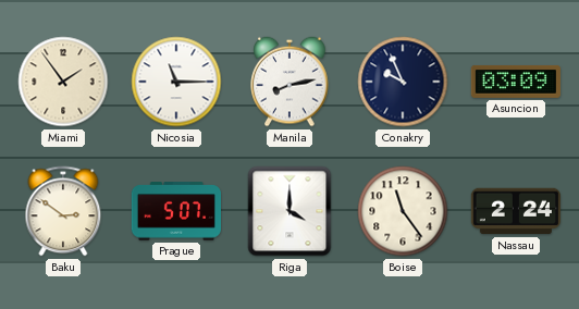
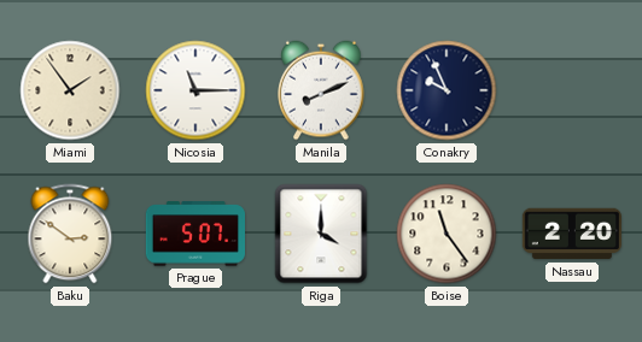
Manila: 8:13 -> 8:11 (321, 90)
Asuncion: 03:09 -> none (516, 82)
Nassau: 2:24 -> 2:20 (572, 234)
